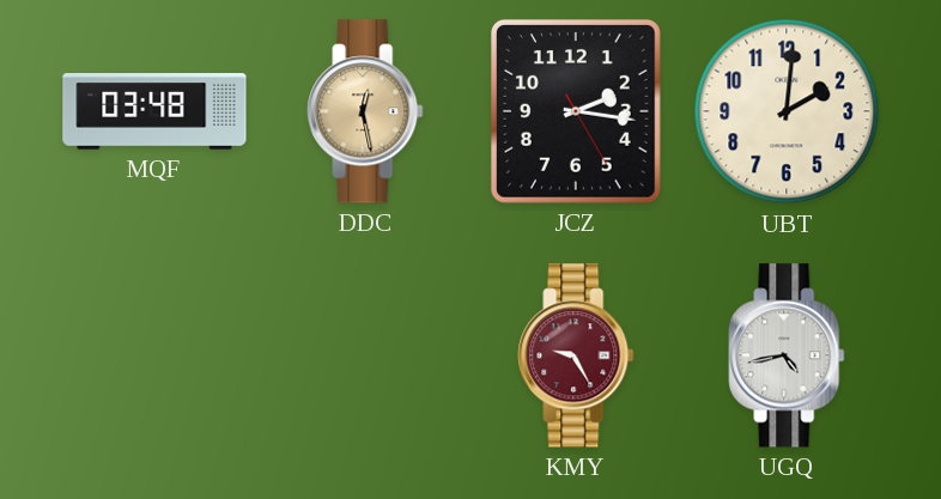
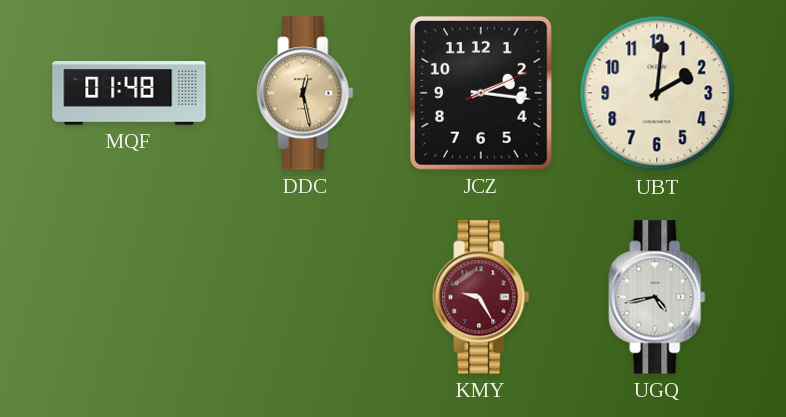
MQF: 03:48 -> 01:48 (129, 93)
JCZ: 2:16:25 -> 2:16:11 (481, 93)
